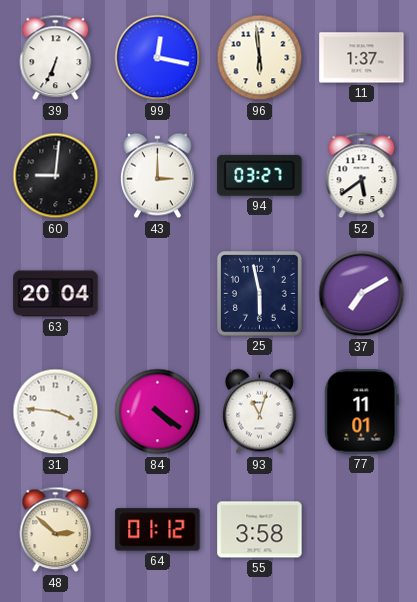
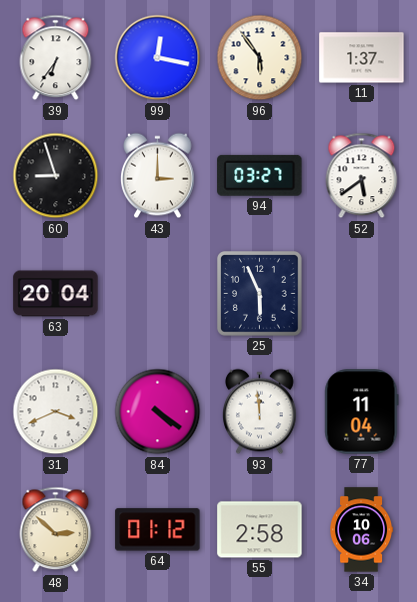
39: 6:34 -> 6:36 (56, 58)
96: 5:59 -> 5:54 (260, 58)
60: 9:01 -> 8:57 (56, 176)
25: 5:58 -> 5:56 (260, 294)
37: 7:10 -> none (362, 294)
31: 3:46 -> 3:41 (56, 412)
93: 11:03 -> 11:59 (260, 412)
77: 11:01 -> 11:04 (362, 412)
55: 3:58 -> 2:58 (260, 530)
34: none -> 10:06 (362, 530)
